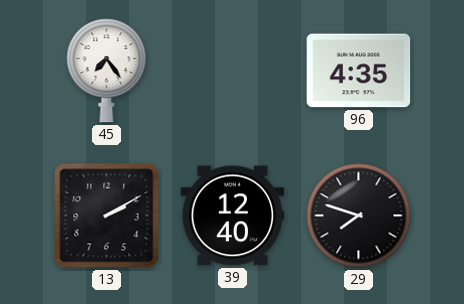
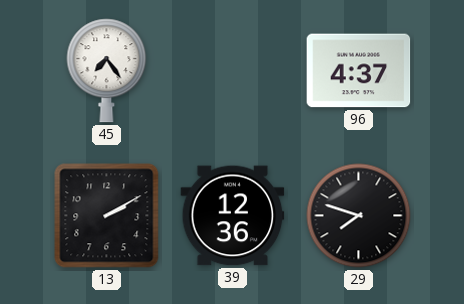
96: 4:35 -> 4:37 (359, 71)
39: 12:40 -> 12:36 (233, 216)
